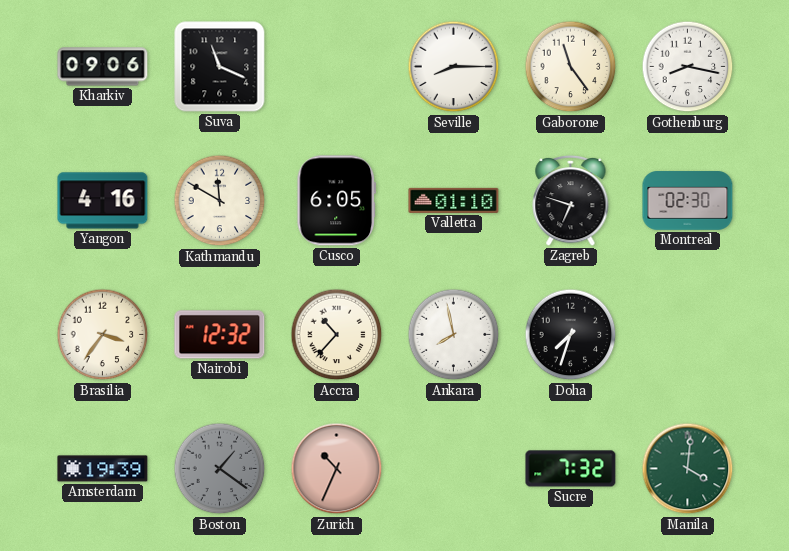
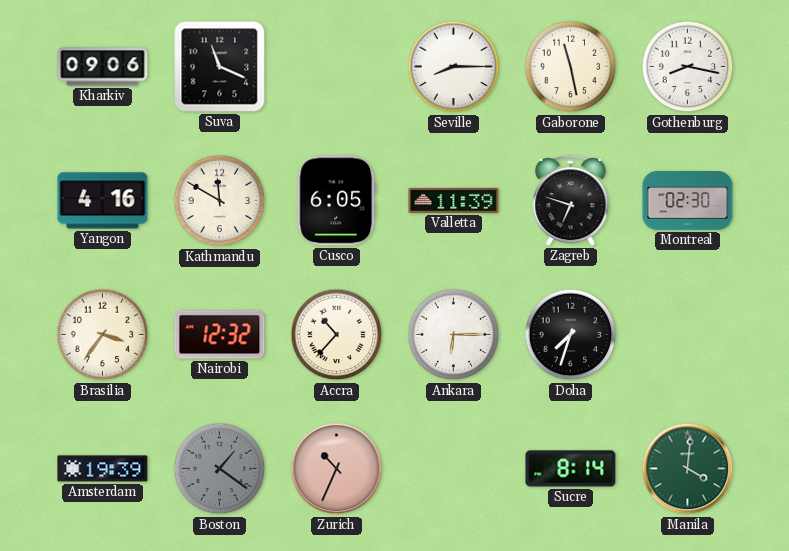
Gaborone: 11:24 -> 11:28 (571, 67)
Valletta: 01:10 -> 11:39 (454, 200)
Ankara: 7:58 -> 6:15 (454, 335)
Sucre: 7:32 -> 8:14 (571, 469)
